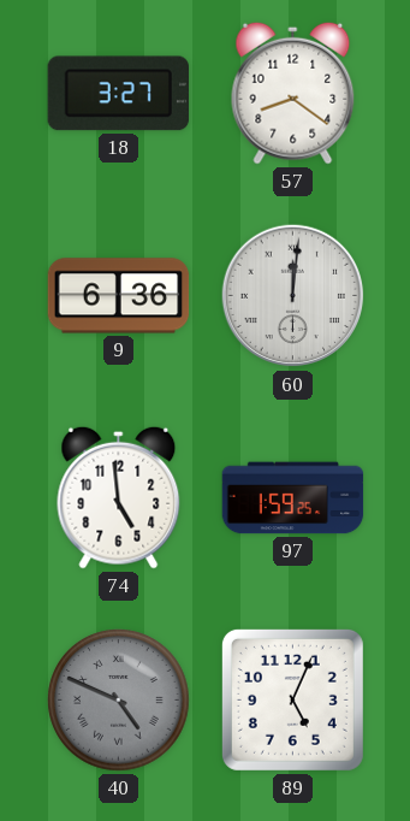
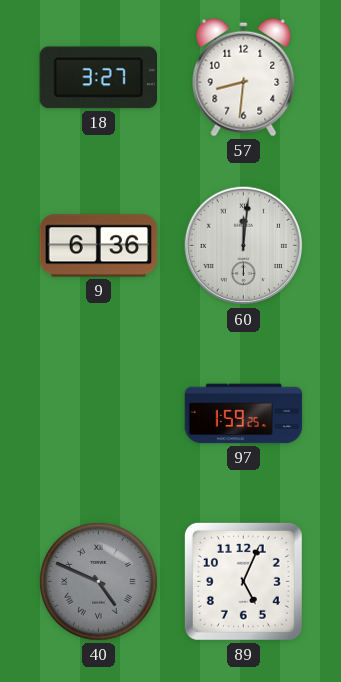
57: 8:21 -> 8:31 (244, 77)
74: 4:59 -> none (119, 497)
